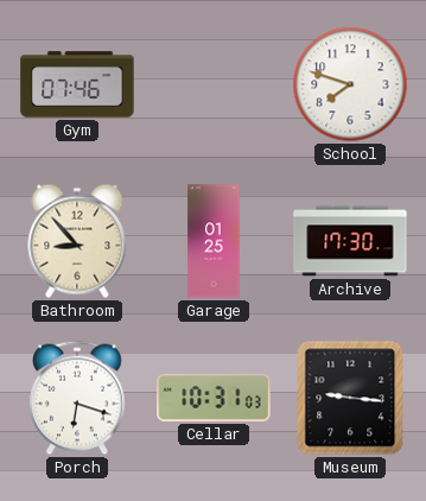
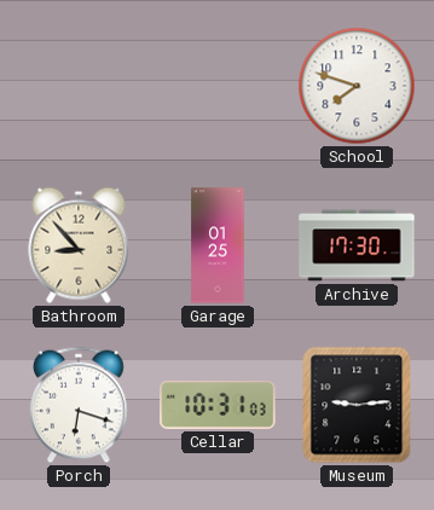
Gym: 07:46 -> none (77, 84)
Museum: 9:16 -> 9:14 (357, 405)
